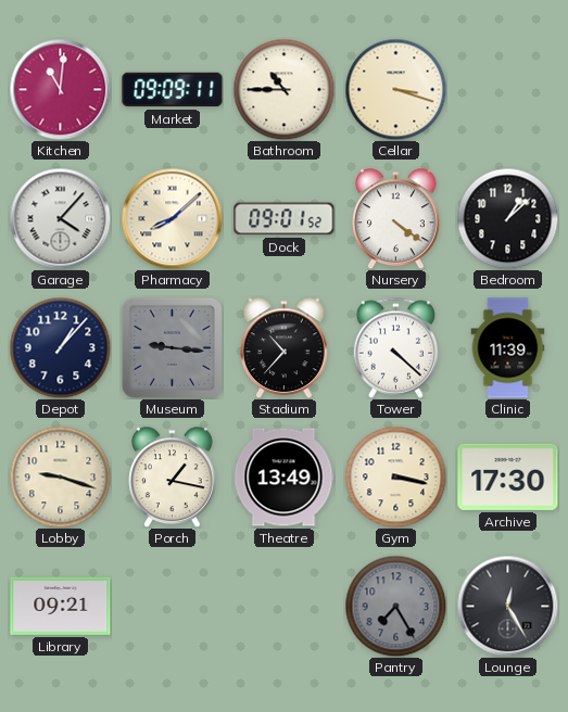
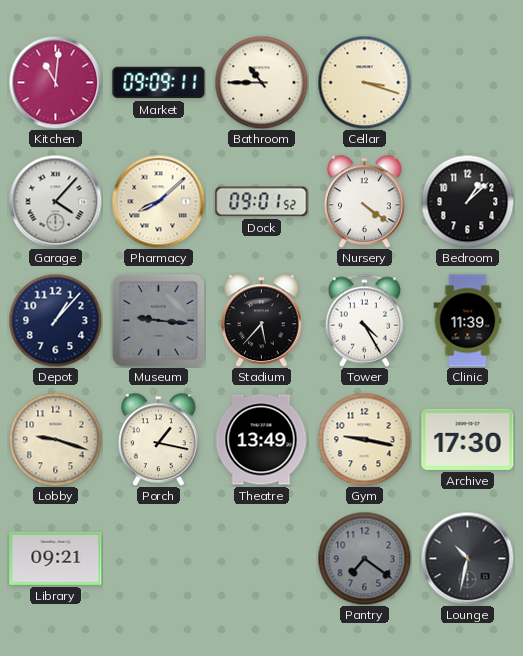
Stadium: 10:37 -> 5:37 (262, 320)
Tower: 4:22 -> 4:25 (364, 320)
Gym: 3:17 -> 9:17 (364, 439)
Pantry: 7:25 -> 7:21 (364, 558)
Lounge: 12:25 -> 10:32 (467, 558)
